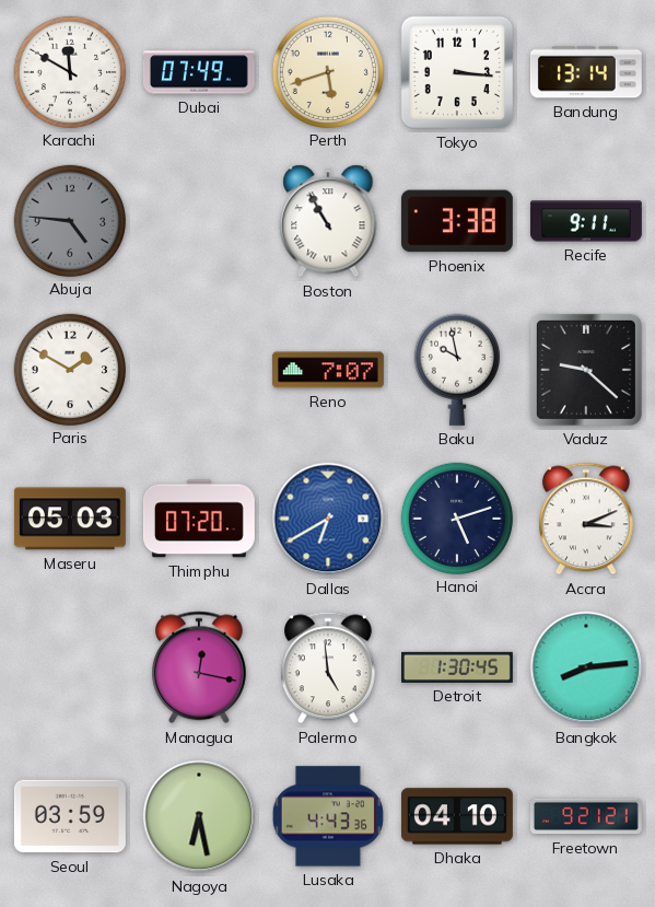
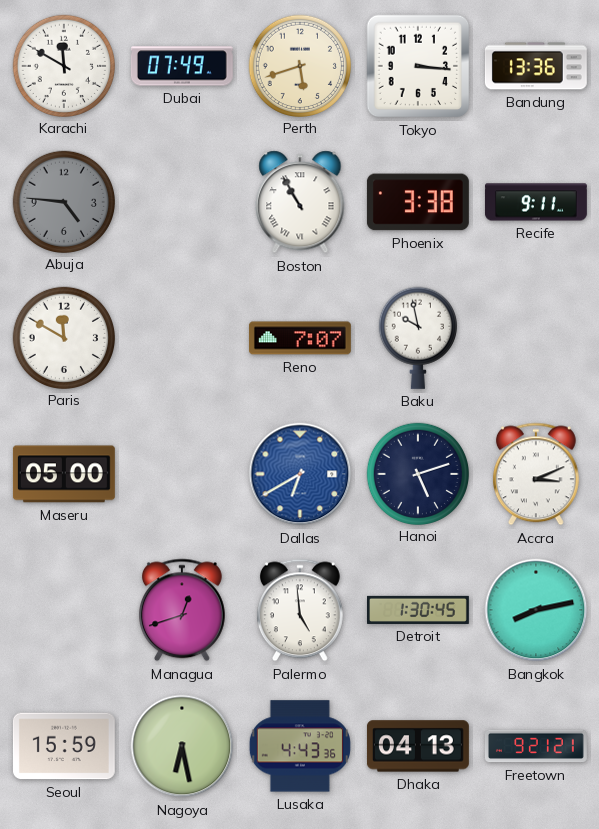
Bandung: 13:14 -> 13:36 (536, 66)
Paris: 1:50 -> 11:50 (63, 337)
Vaduz: 9:22 -> none (586, 370)
Maseru: 05:03 -> 05:00 (64, 474)
Thimphu: 07:20 -> none (199, 519)
Managua: 12:17 -> 12:42 (182, 610)
Bangkok: 8:14 -> 8:13 (536, 610)
Seoul: 03:59 -> 15:59 (64, 746)
Dhaka: 04:10 -> 04:13 (418, 746)
